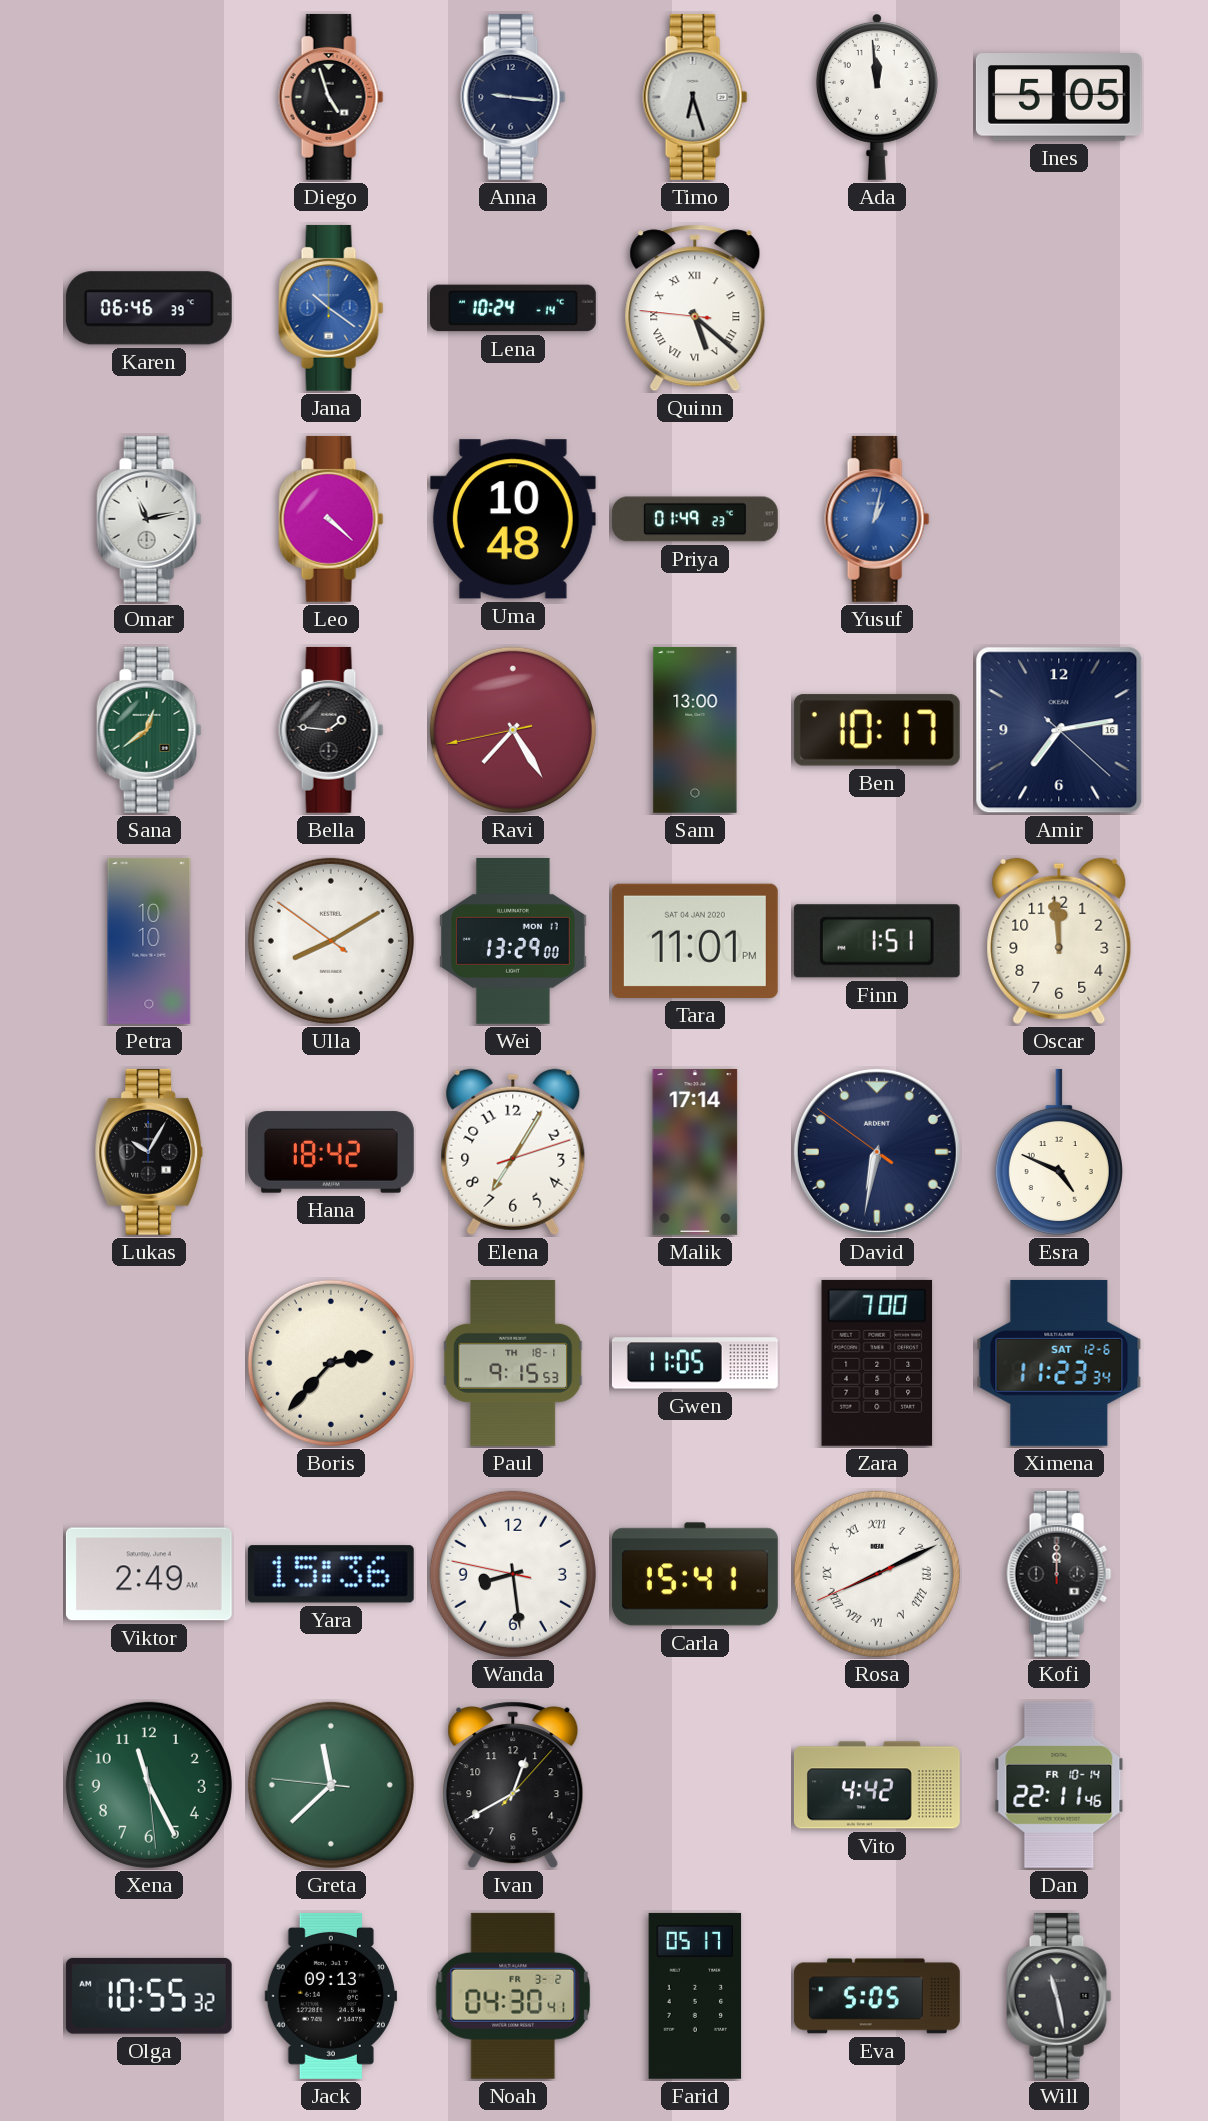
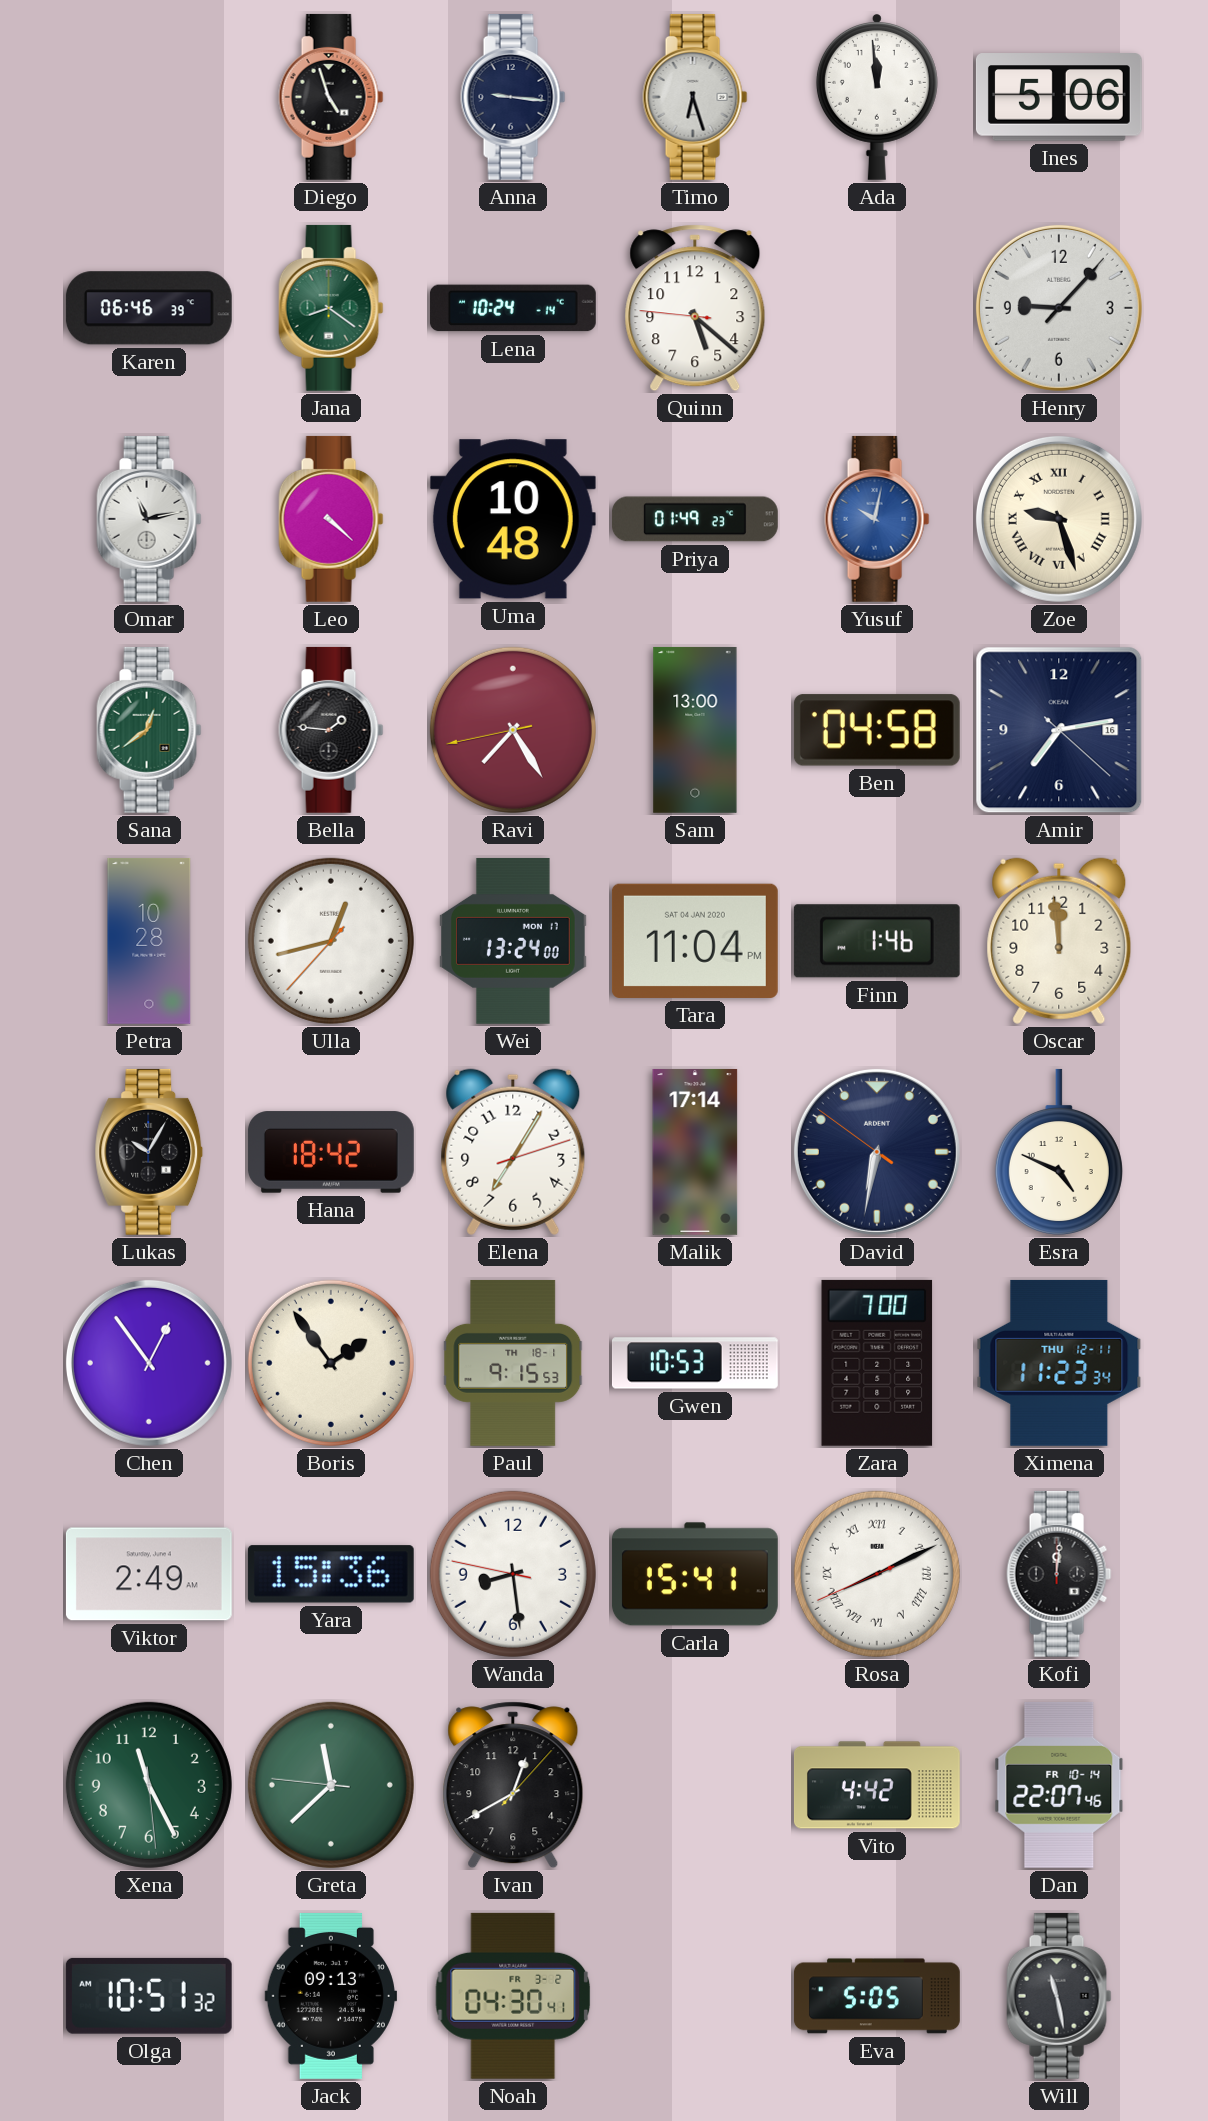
Ines: 5:05 -> 5:06 (1059, 97)
Jana: 10:21 -> 8:21 (331, 308)
Jana dial: blue -> green (331, 308)
Quinn numerals: Roman -> Arabic (695, 308)
Henry: none -> 9:07 (1059, 308)
Yusuf: 1:02 -> 10:02 (877, 519)
Zoe: none -> 9:27 (1059, 519)
Ben: 10:17 -> 04:58 (877, 730)
Petra: 10:10 -> 10:28 (149, 941)
Ulla: 8:09 -> 12:42 (331, 941)
Wei: 13:29 -> 13:24 (513, 941)
Tara: 11:01 -> 11:04 (695, 941)
Finn: 1:51 -> 1:46 (877, 941)
Chen: none -> 12:54 (149, 1363)
Boris: 2:37 -> 1:54 (331, 1363)
Gwen: 11:05 -> 10:53 (695, 1363)
Ximena date: SAT 12-6 -> THU 12-11 (1059, 1363)
Kofi: 12:00 -> 12:01 (1059, 1574)
Dan: 22:11 -> 22:07 (1059, 1785)
Olga: 10:55 -> 10:51 (149, 1996)
Farid: 05:17 -> none (695, 1996)
